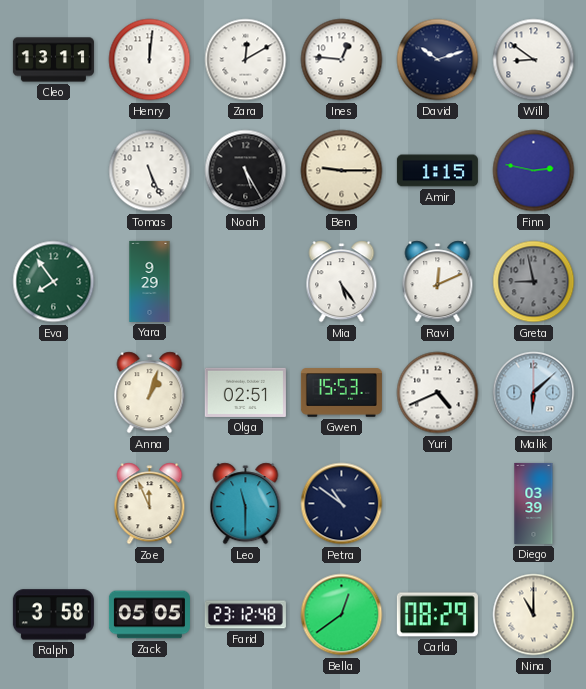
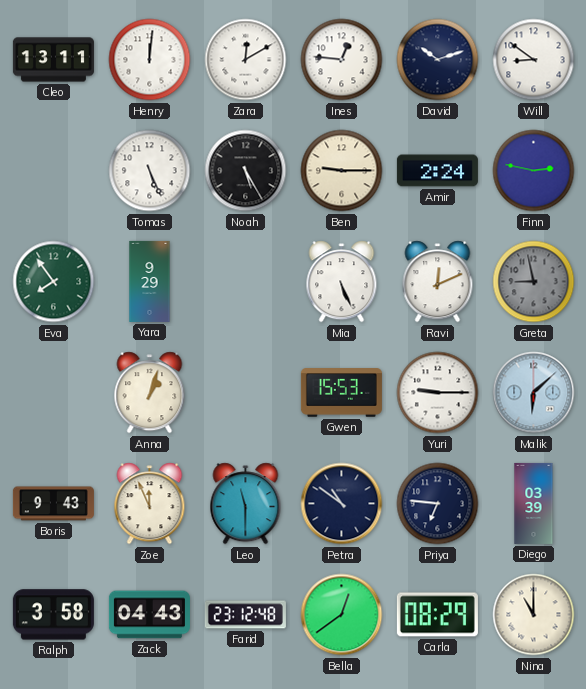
Amir: 1:15 -> 2:24 (437, 171)
Mia: 5:24 -> 5:26 (342, 282)
Olga: 02:51 -> none (245, 392)
Yuri: 4:41 -> 9:15 (438, 393)
Boris: none -> 9:43 (53, 504)
Priya: none -> 6:46 (438, 504)
Zack: 05:05 -> 04:43 (149, 615)
